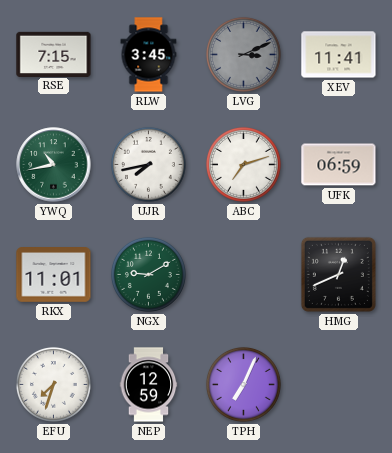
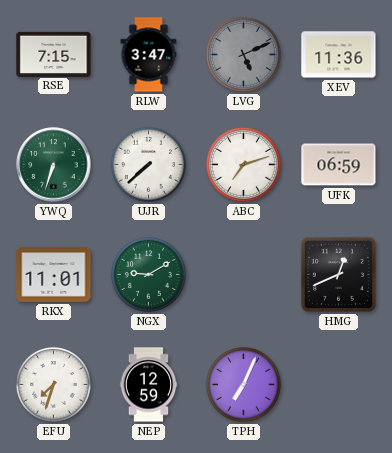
RLW: 3:45 -> 3:47 (149, 55)
LVG: 3:11 -> 5:11 (243, 54)
XEV: 11:41 -> 11:36 (339, 55)
YWQ: 10:43 -> 6:33 (54, 165)
UJR: 7:43 -> 7:38 (148, 164)
